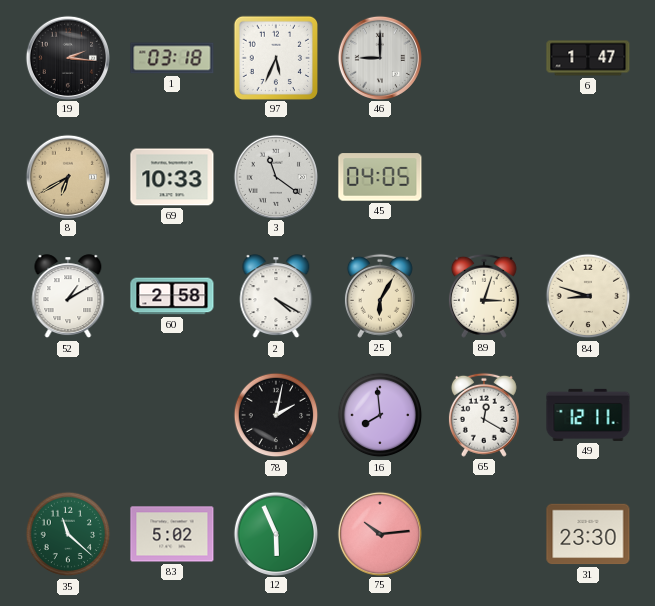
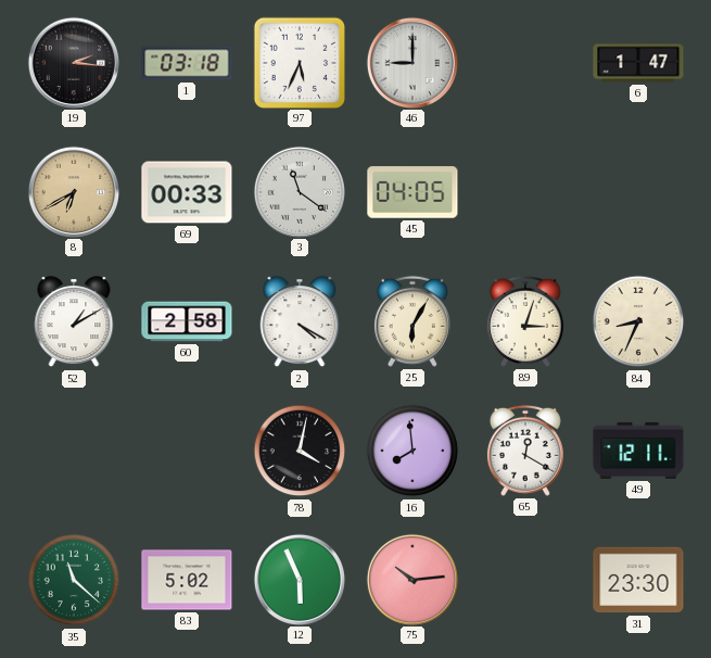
69: 10:33 -> 00:33 (187, 192)
84: 8:48 -> 8:34 (638, 321)
78: 2:02 -> 4:02 (300, 451)
